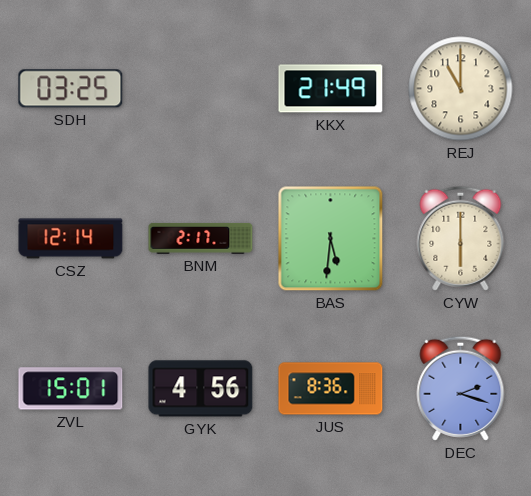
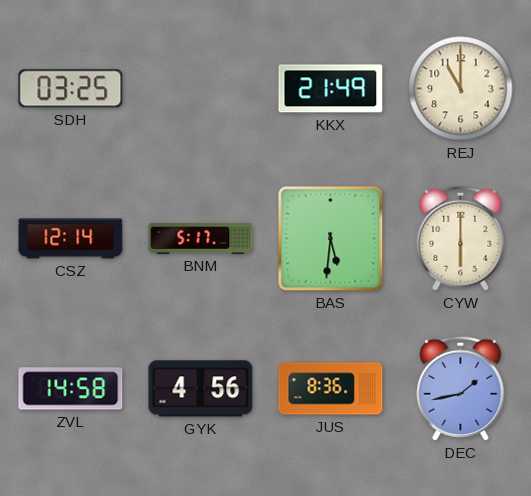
BNM: 2:17 -> 5:17 (201, 238)
ZVL: 15:01 -> 14:58 (71, 389)
DEC: 2:18 -> 1:43 (461, 388)
